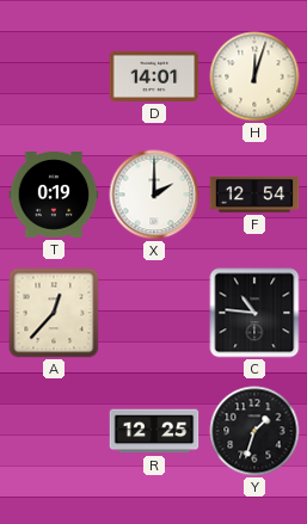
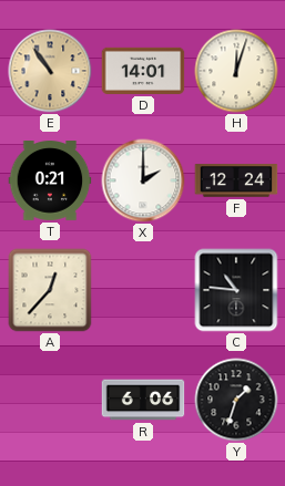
E: none -> 10:54 (50, 71)
T: 0:19 -> 0:21 (50, 182)
F: 12:54 -> 12:24 (236, 180)
R: 12:25 -> 6:06 (143, 400)
